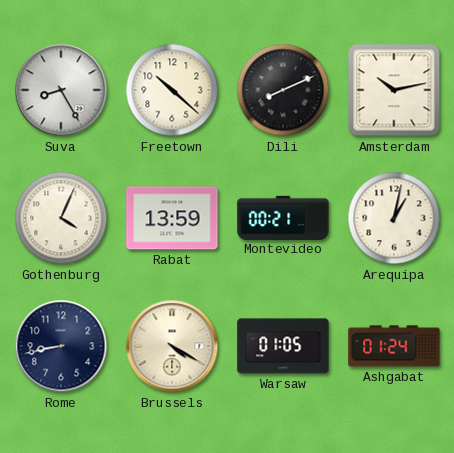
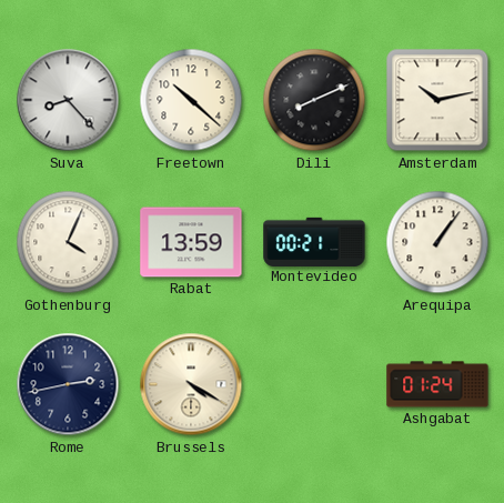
Suva: 8:25 -> 8:23 (68, 100)
Arequipa: 1:02 -> 1:06 (437, 242)
Rome: 8:43 -> 2:43 (68, 384)
Warsaw: 01:05 -> none (283, 346)
